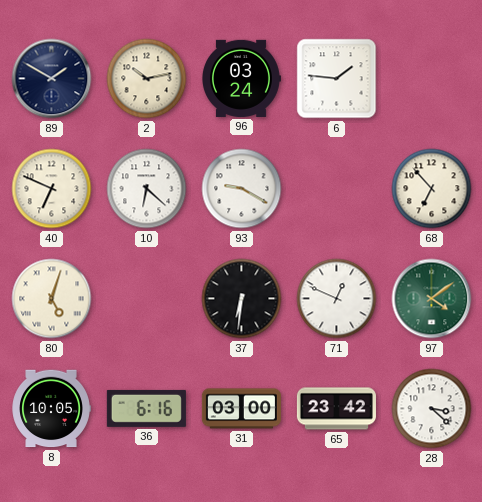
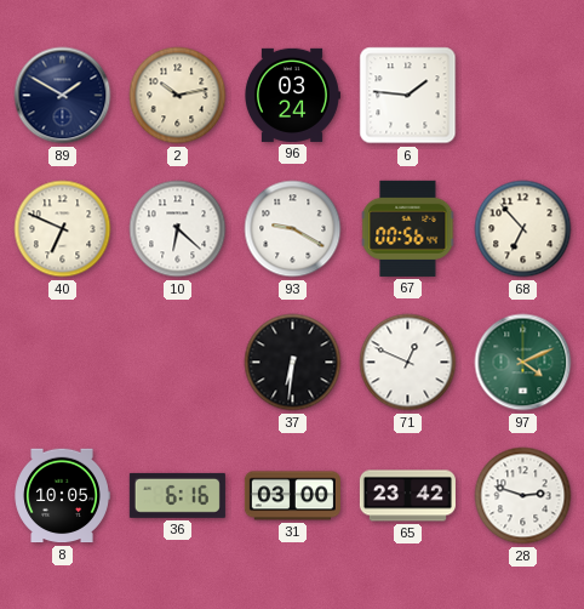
67: none -> 00:56 (408, 228)
80: 5:03 -> none (52, 299)
97: 4:09 -> 4:11 (523, 363)
28: 3:22 -> 2:48 (523, 496)
